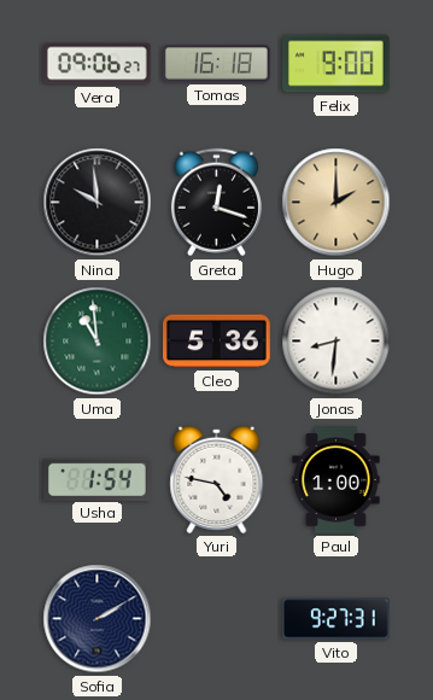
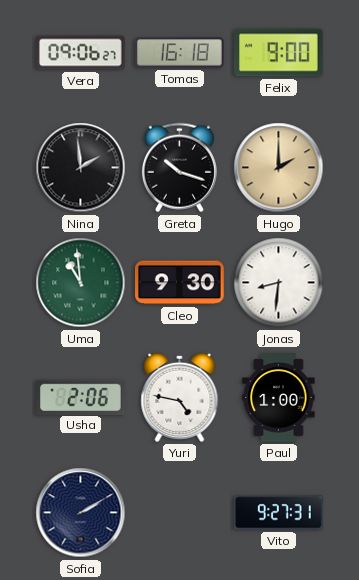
Nina: 9:59 -> 1:59 (81, 168)
Greta: 12:18 -> 10:18 (179, 168)
Cleo: 5:36 -> 9:30 (180, 283)
Usha: 1:54 -> 2:06 (81, 397)
